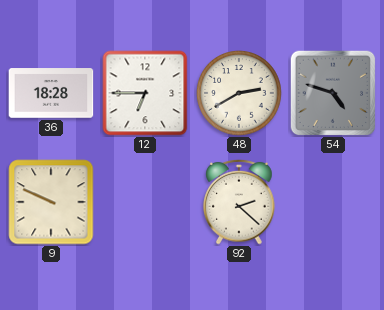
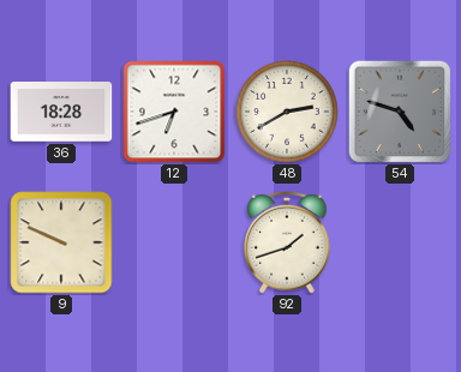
12: 6:45 -> 6:42 (174, 112)
92: 2:22 -> 1:42 (287, 242)
